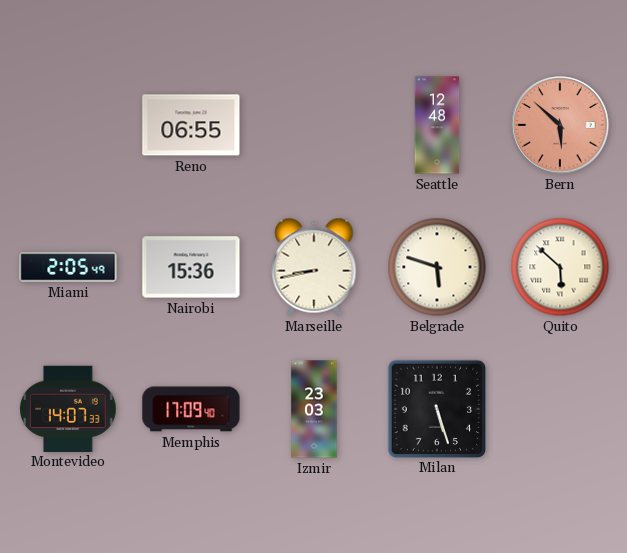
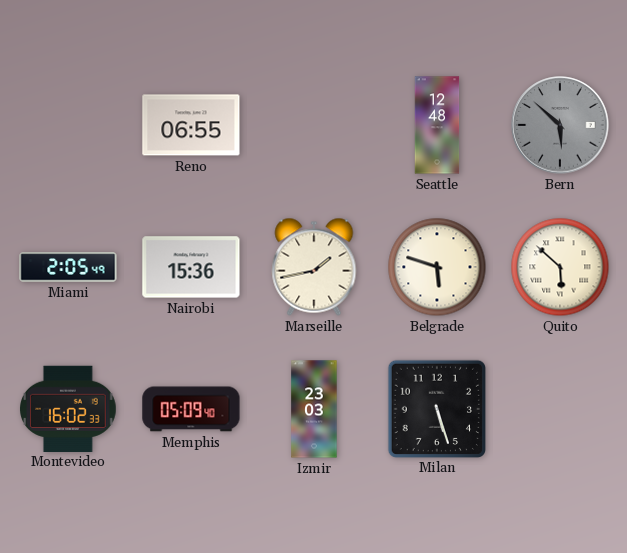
Bern dial: salmon -> grey (560, 125)
Marseille: 8:43 -> 1:43 (314, 267)
Montevideo: 14:07 -> 16:02 (69, 408)
Memphis: 17:09 -> 05:09 (191, 409)
